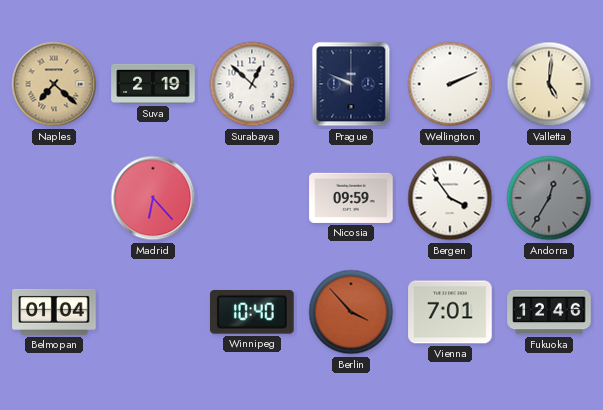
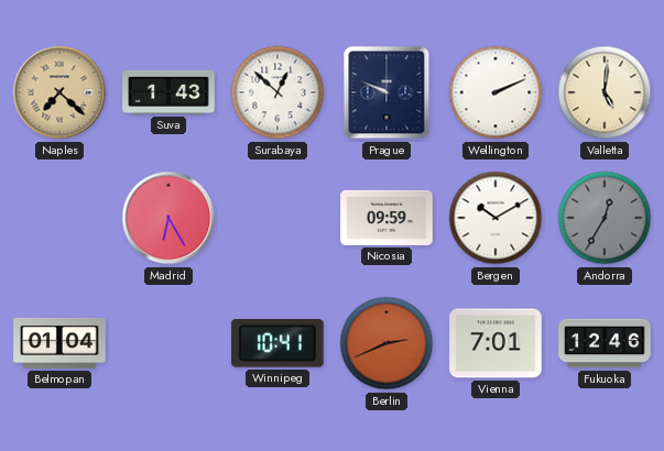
Suva: 2:19 -> 1:43 (168, 92)
Madrid: 6:23 -> 6:25 (168, 218)
Bergen: 3:54 -> 10:10 (496, 218)
Winnipeg: 10:40 -> 10:41 (279, 343)
Berlin: 3:53 -> 2:41 (387, 343)
